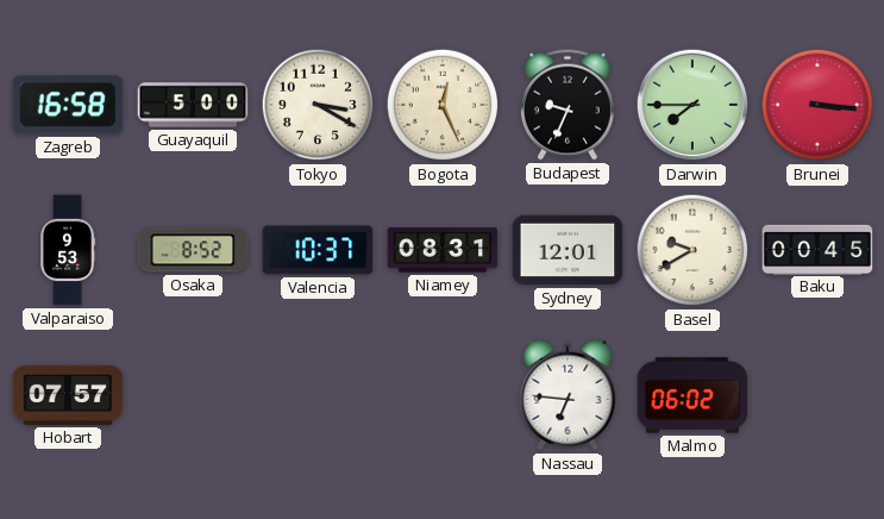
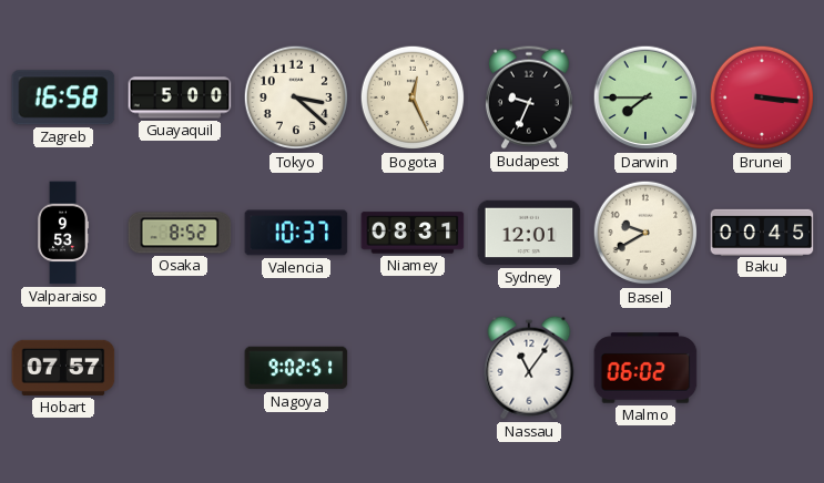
Tokyo: 3:20 -> 3:22 (296, 97)
Nagoya: none -> 9:02 (296, 368)
Nassau: 6:46 -> 11:06 (529, 368)
